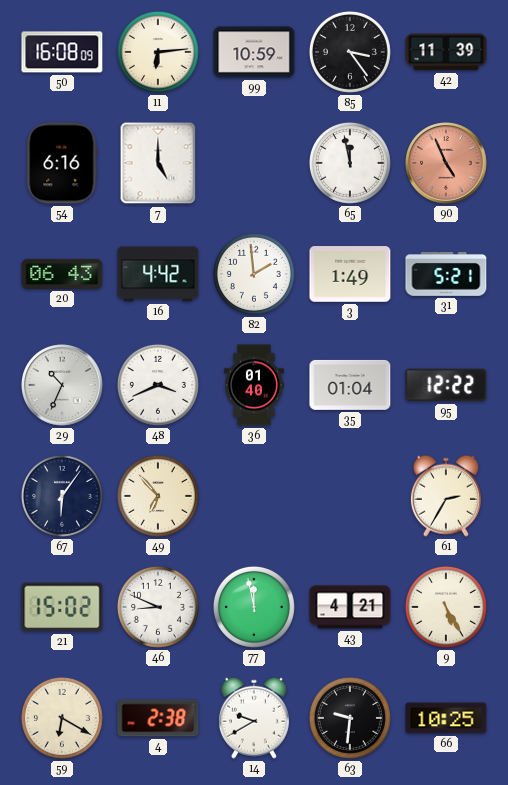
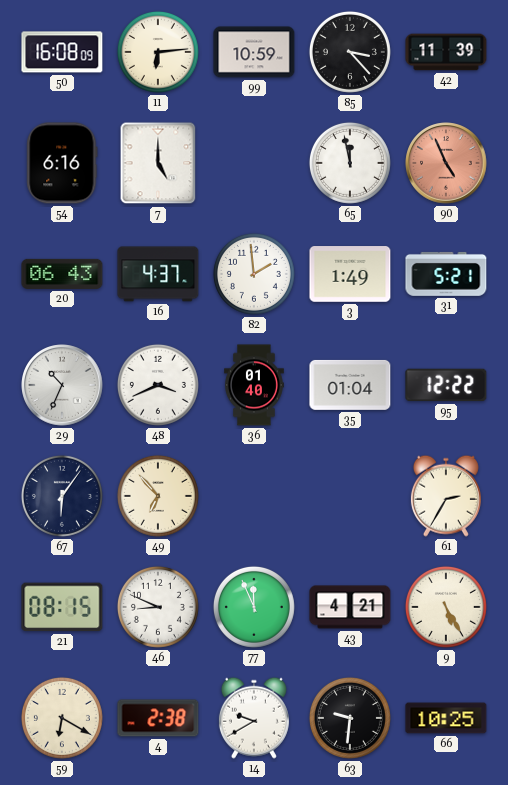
85: 3:24 -> 3:23 (350, 52)
16: 4:42 -> 4:37 (158, 274)
21: 15:02 -> 08:15 (62, 607)
77: 11:58 -> 11:56 (254, 607)
